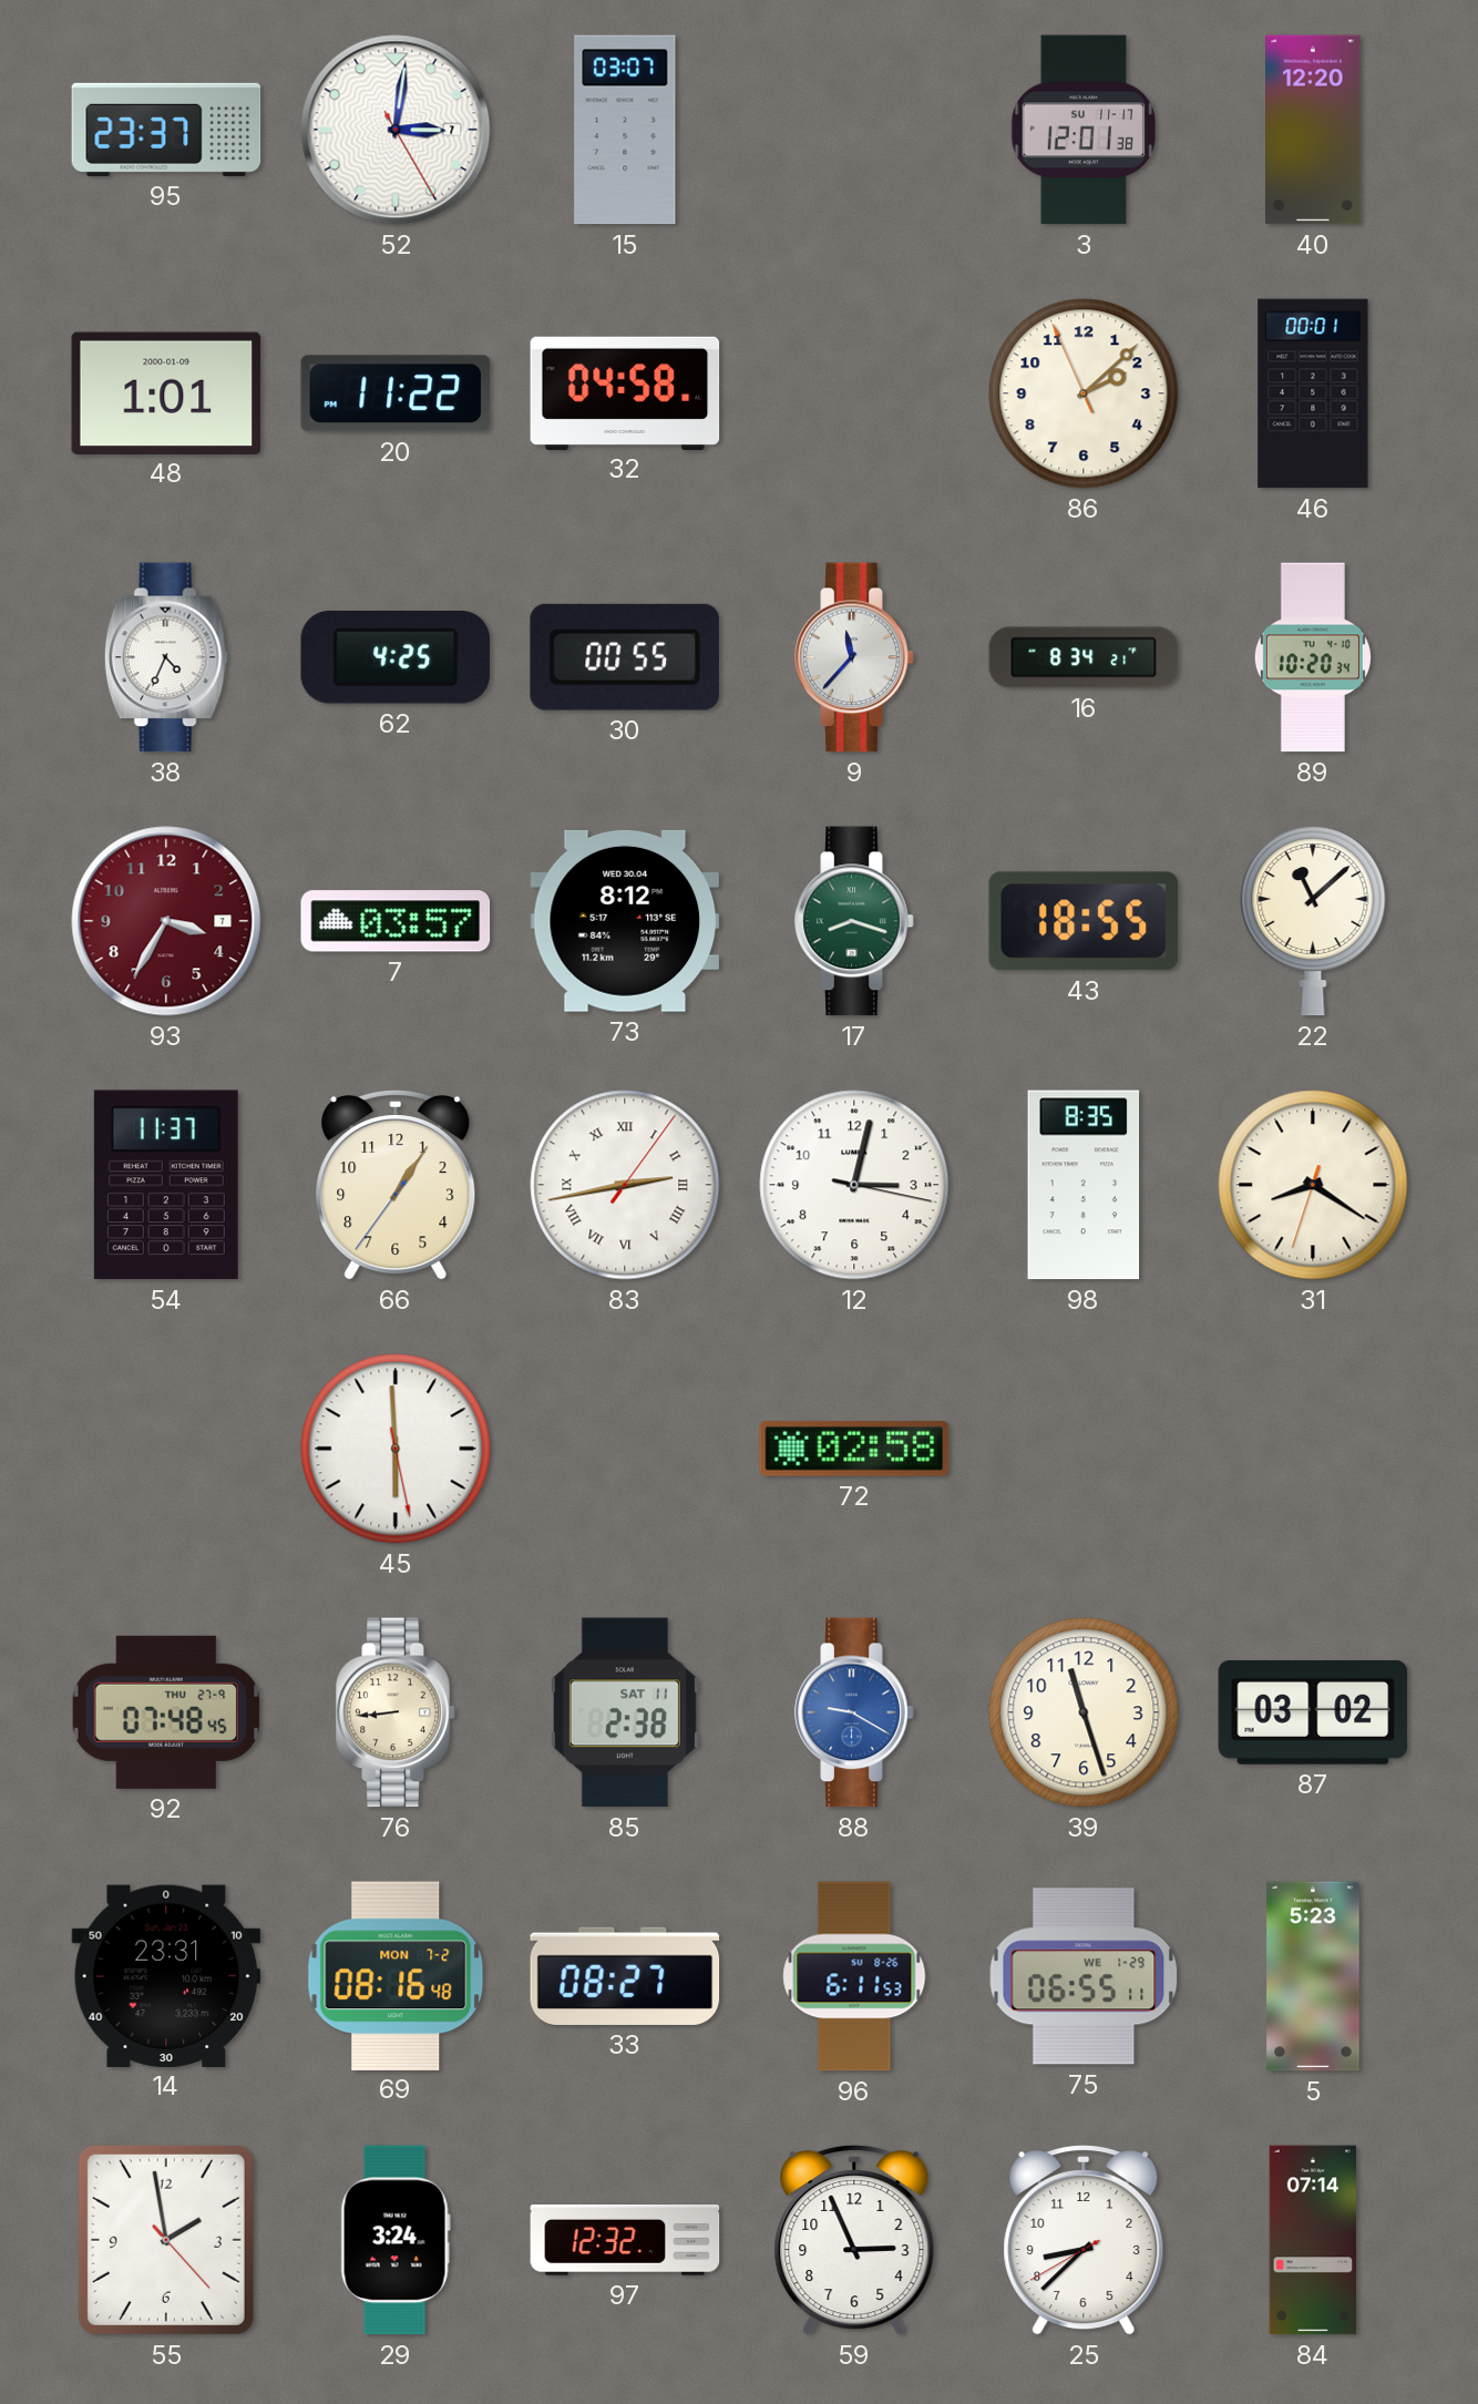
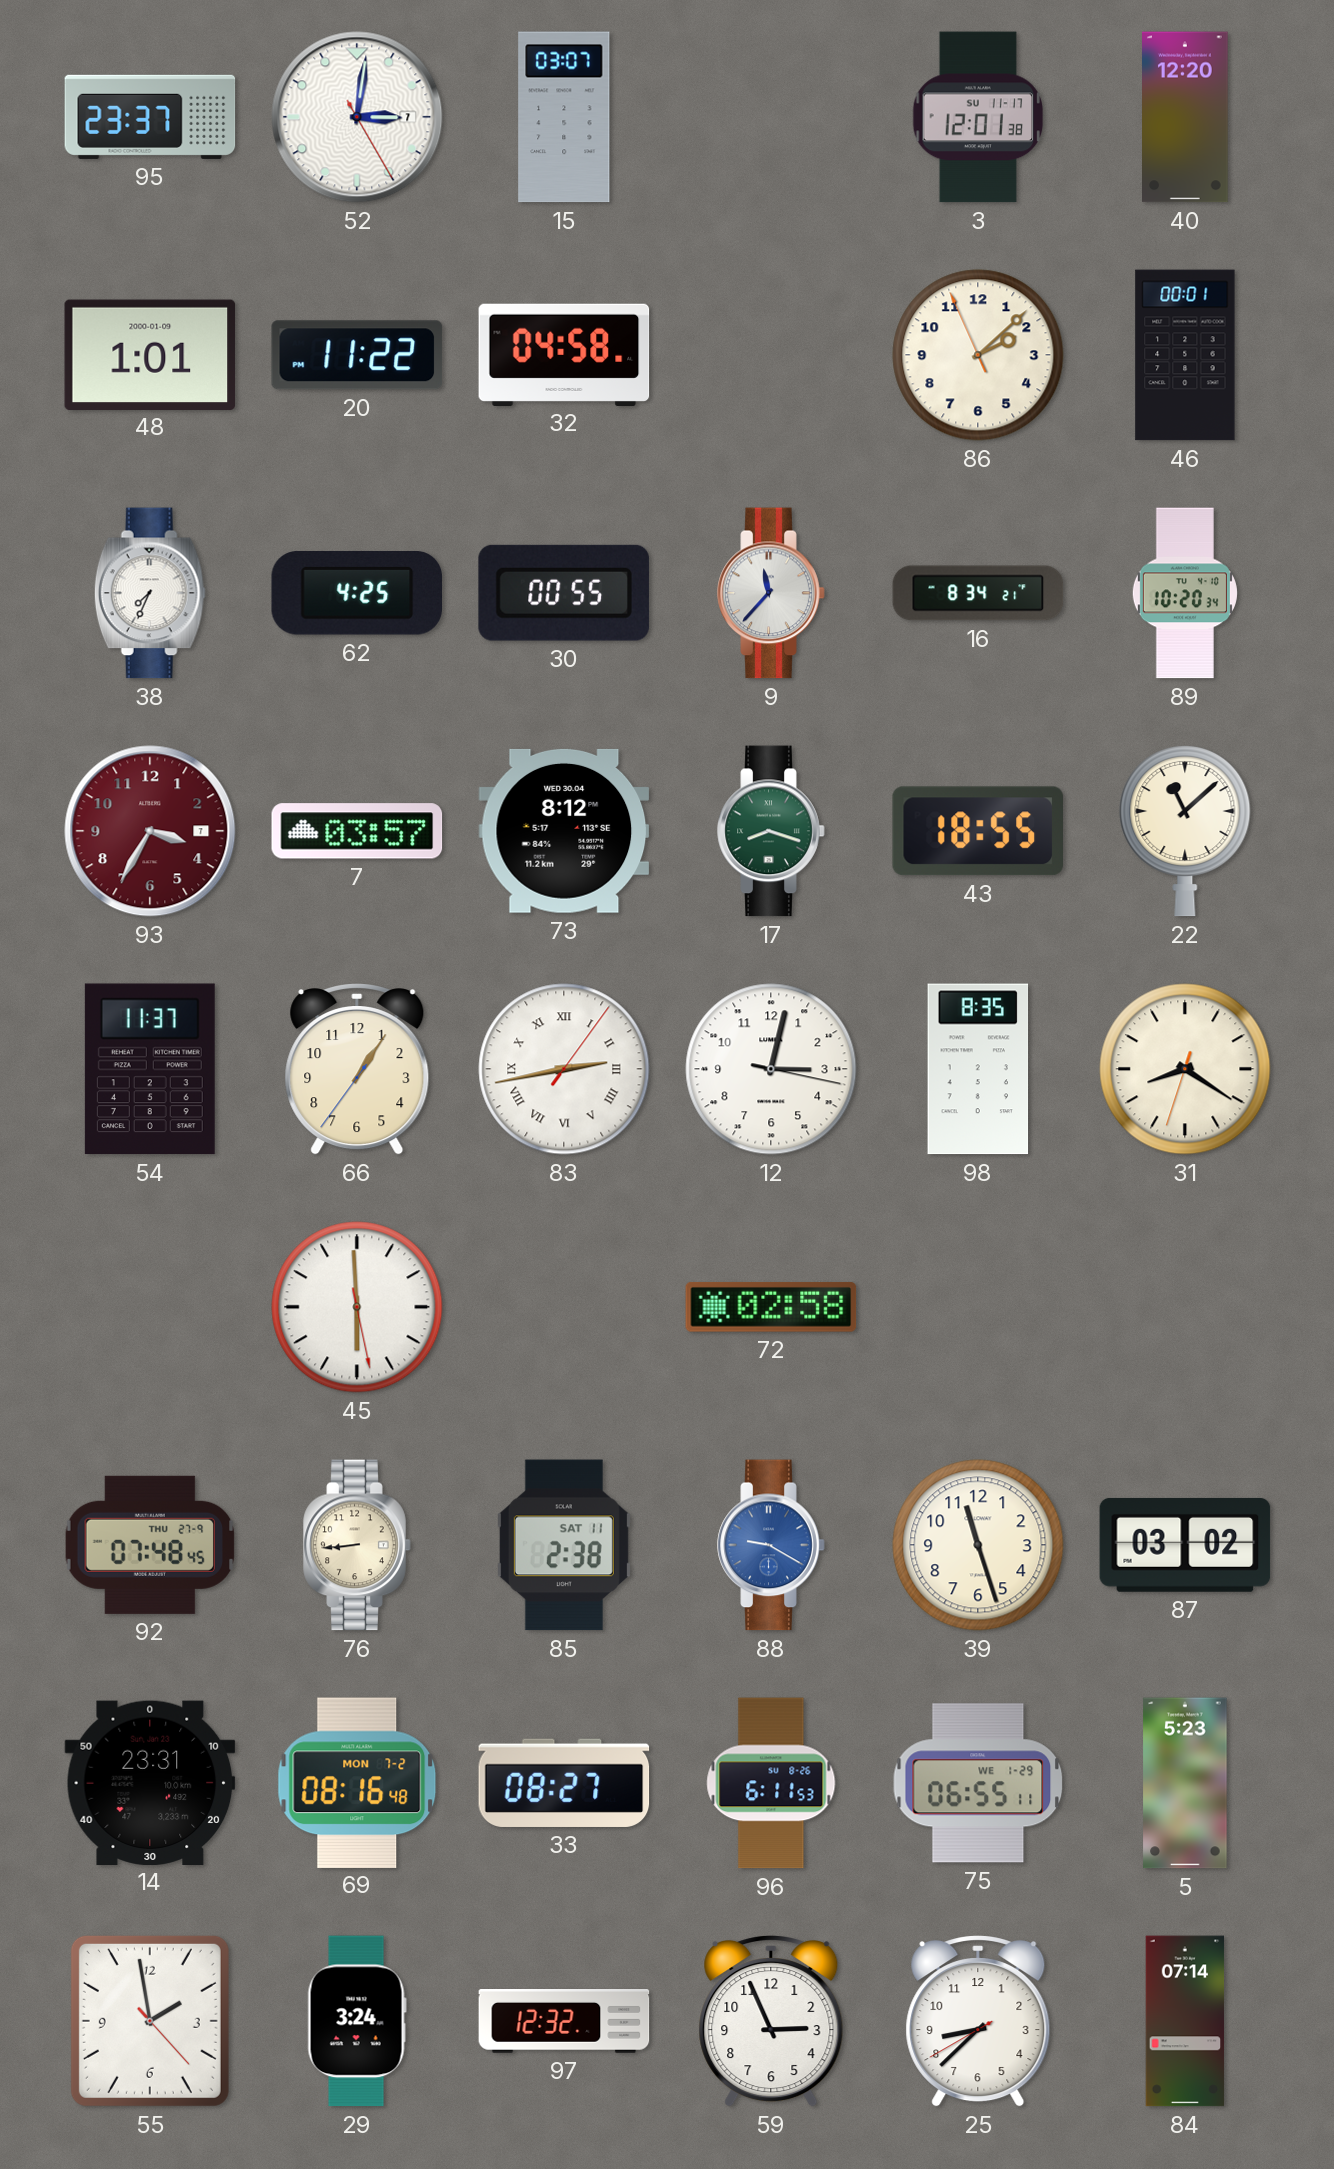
38: 4:34 -> 7:34 (150, 593)
